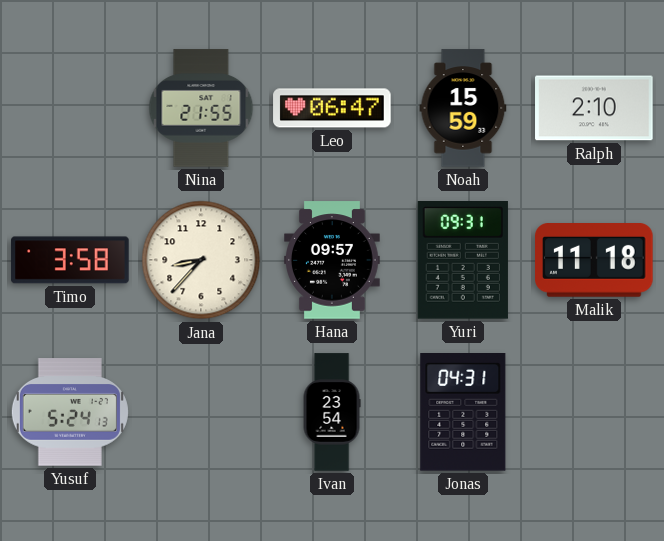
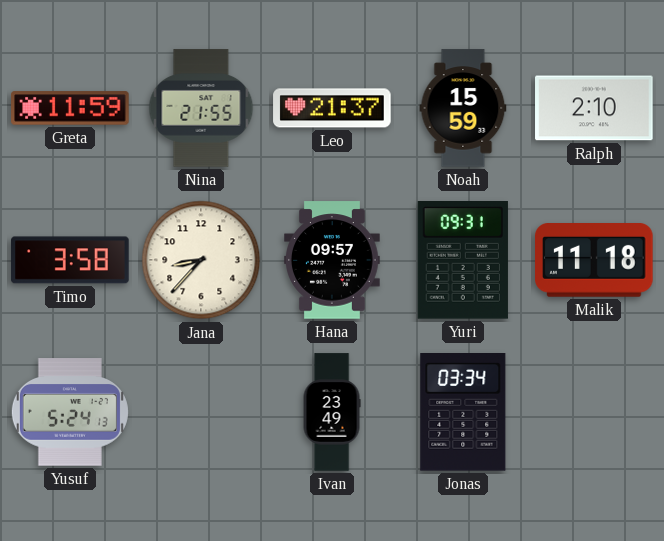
Greta: none -> 11:59 (70, 108)
Leo: 06:47 -> 21:37 (332, 108)
Ivan: 23:54 -> 23:49 (332, 412)
Jonas: 04:31 -> 03:34 (463, 413)
